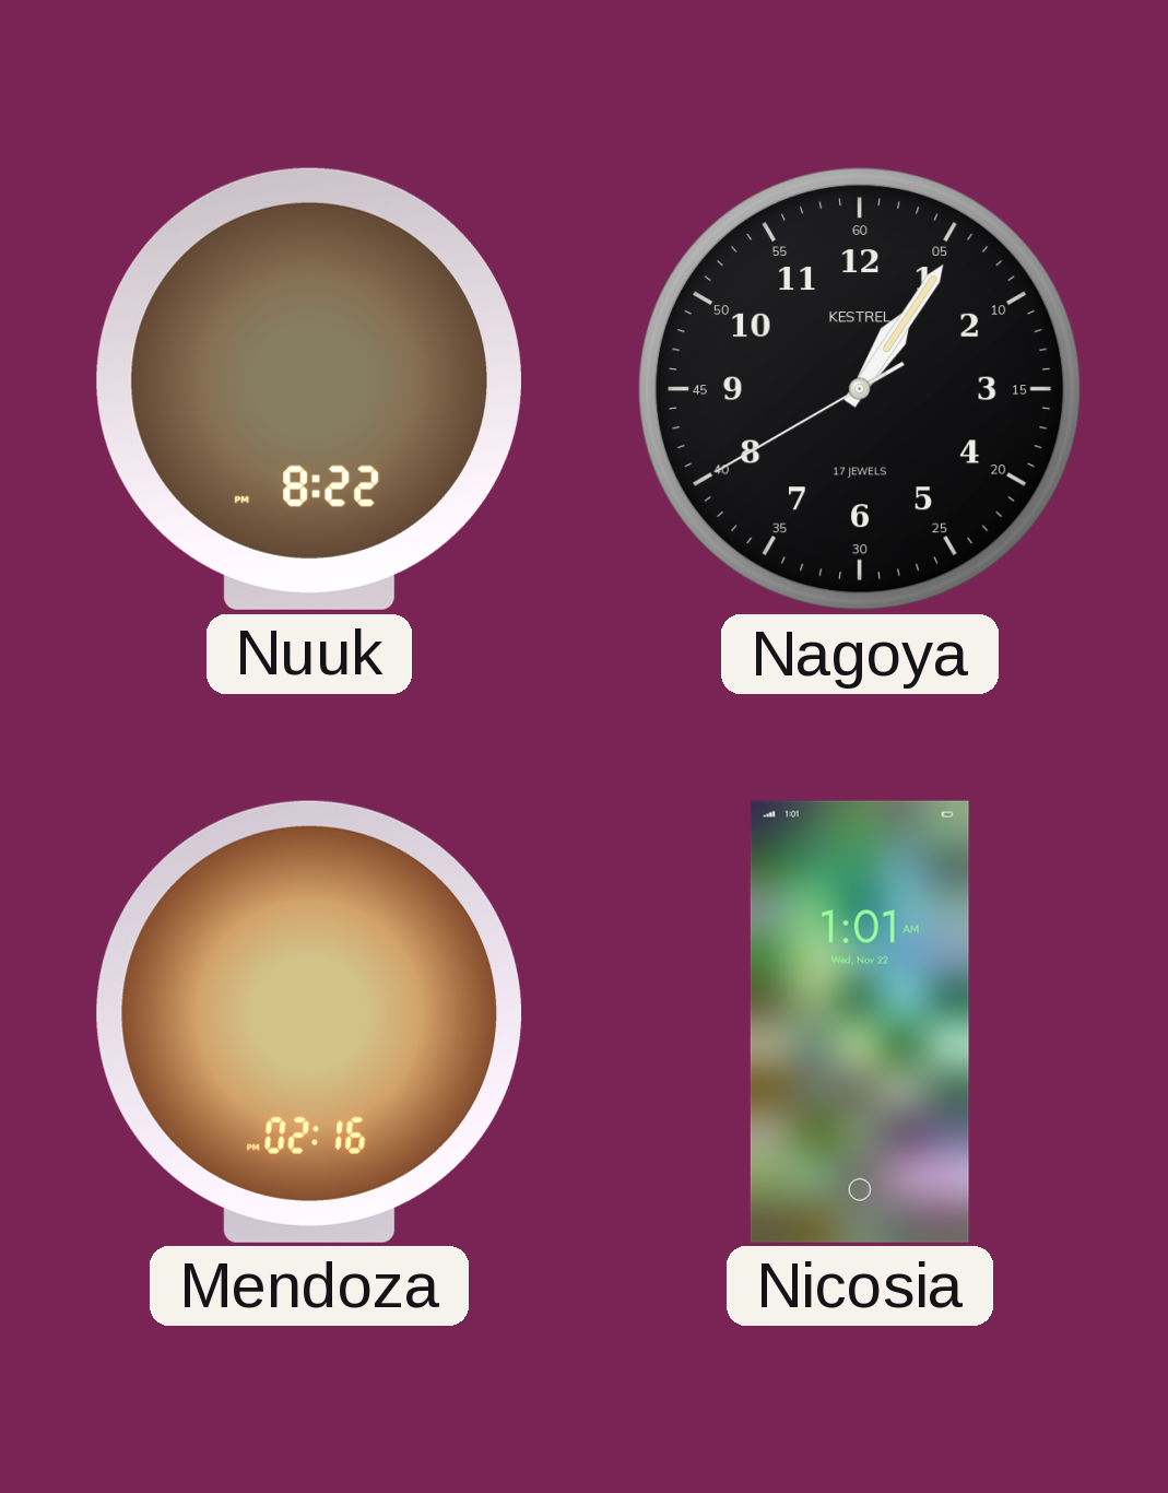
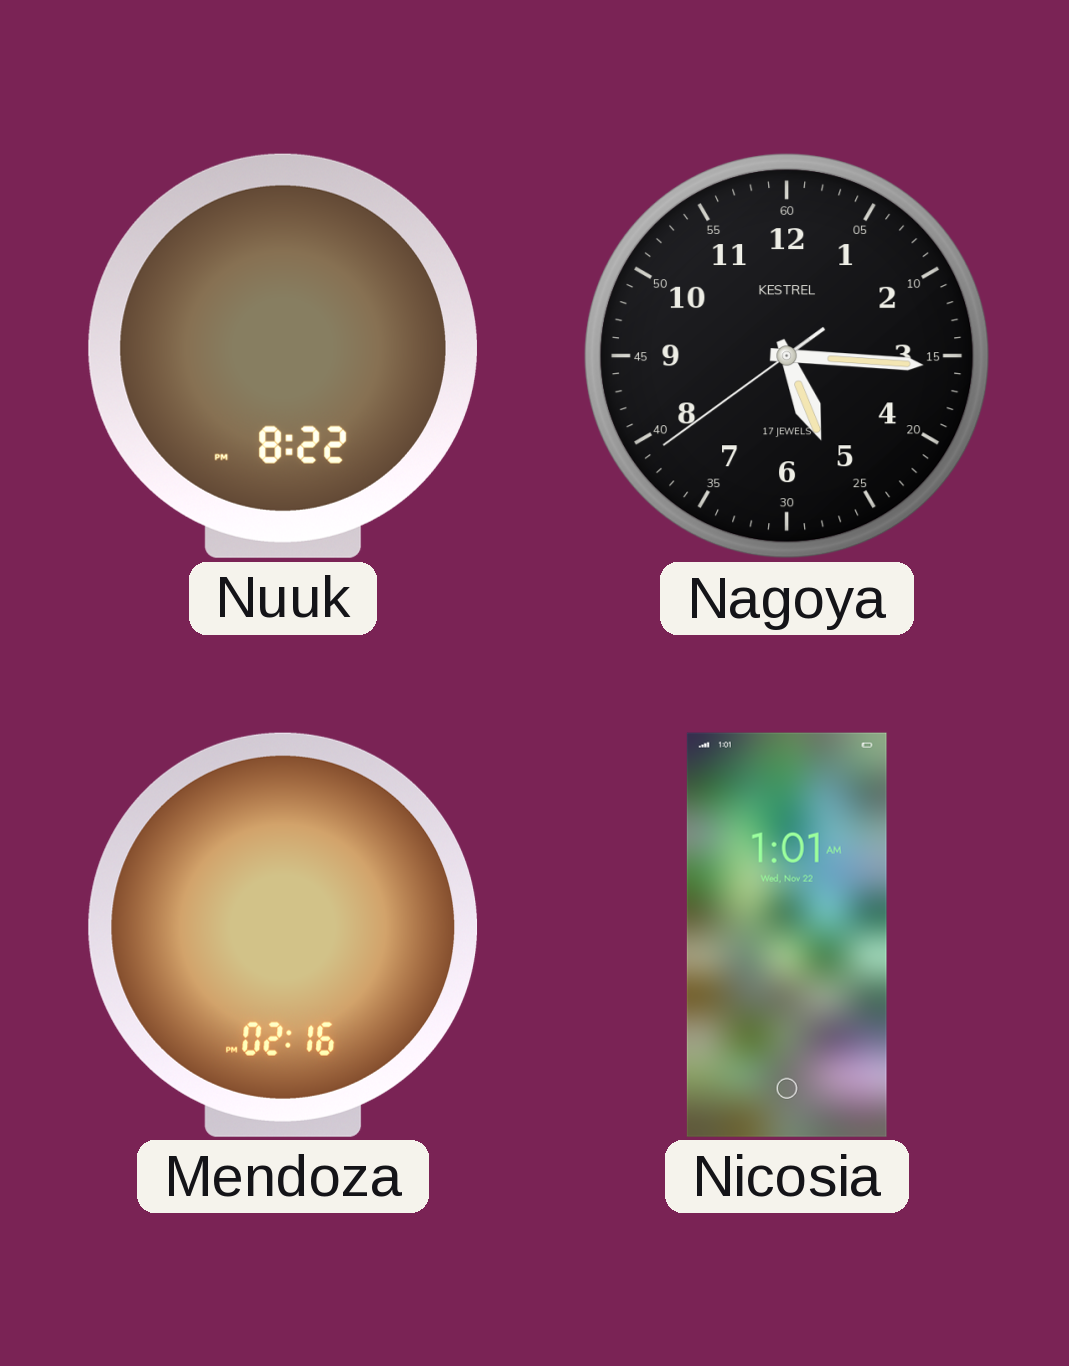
Nagoya: 1:05 -> 5:15 (787, 356)
